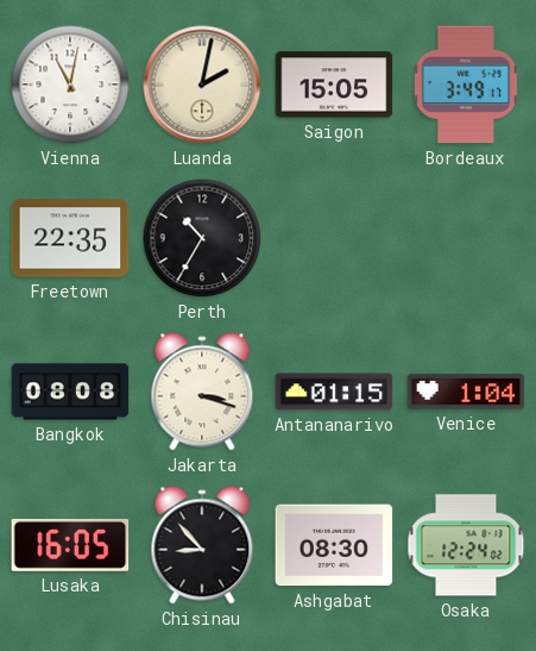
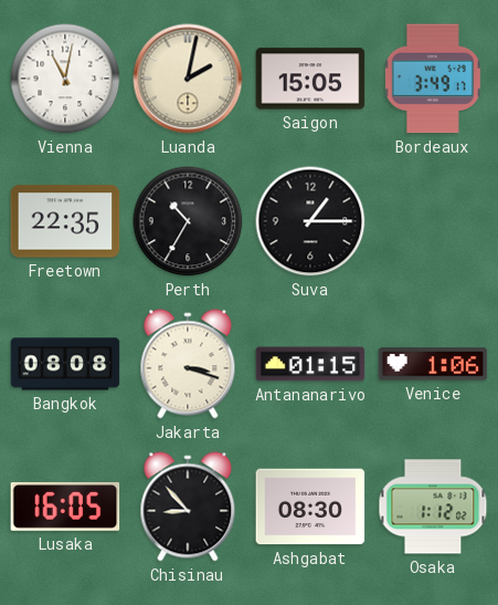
Suva: none -> 1:15 (310, 221)
Venice: 1:04 -> 1:06 (433, 364)
Osaka: 12:24 -> 1:12 (433, 507)
